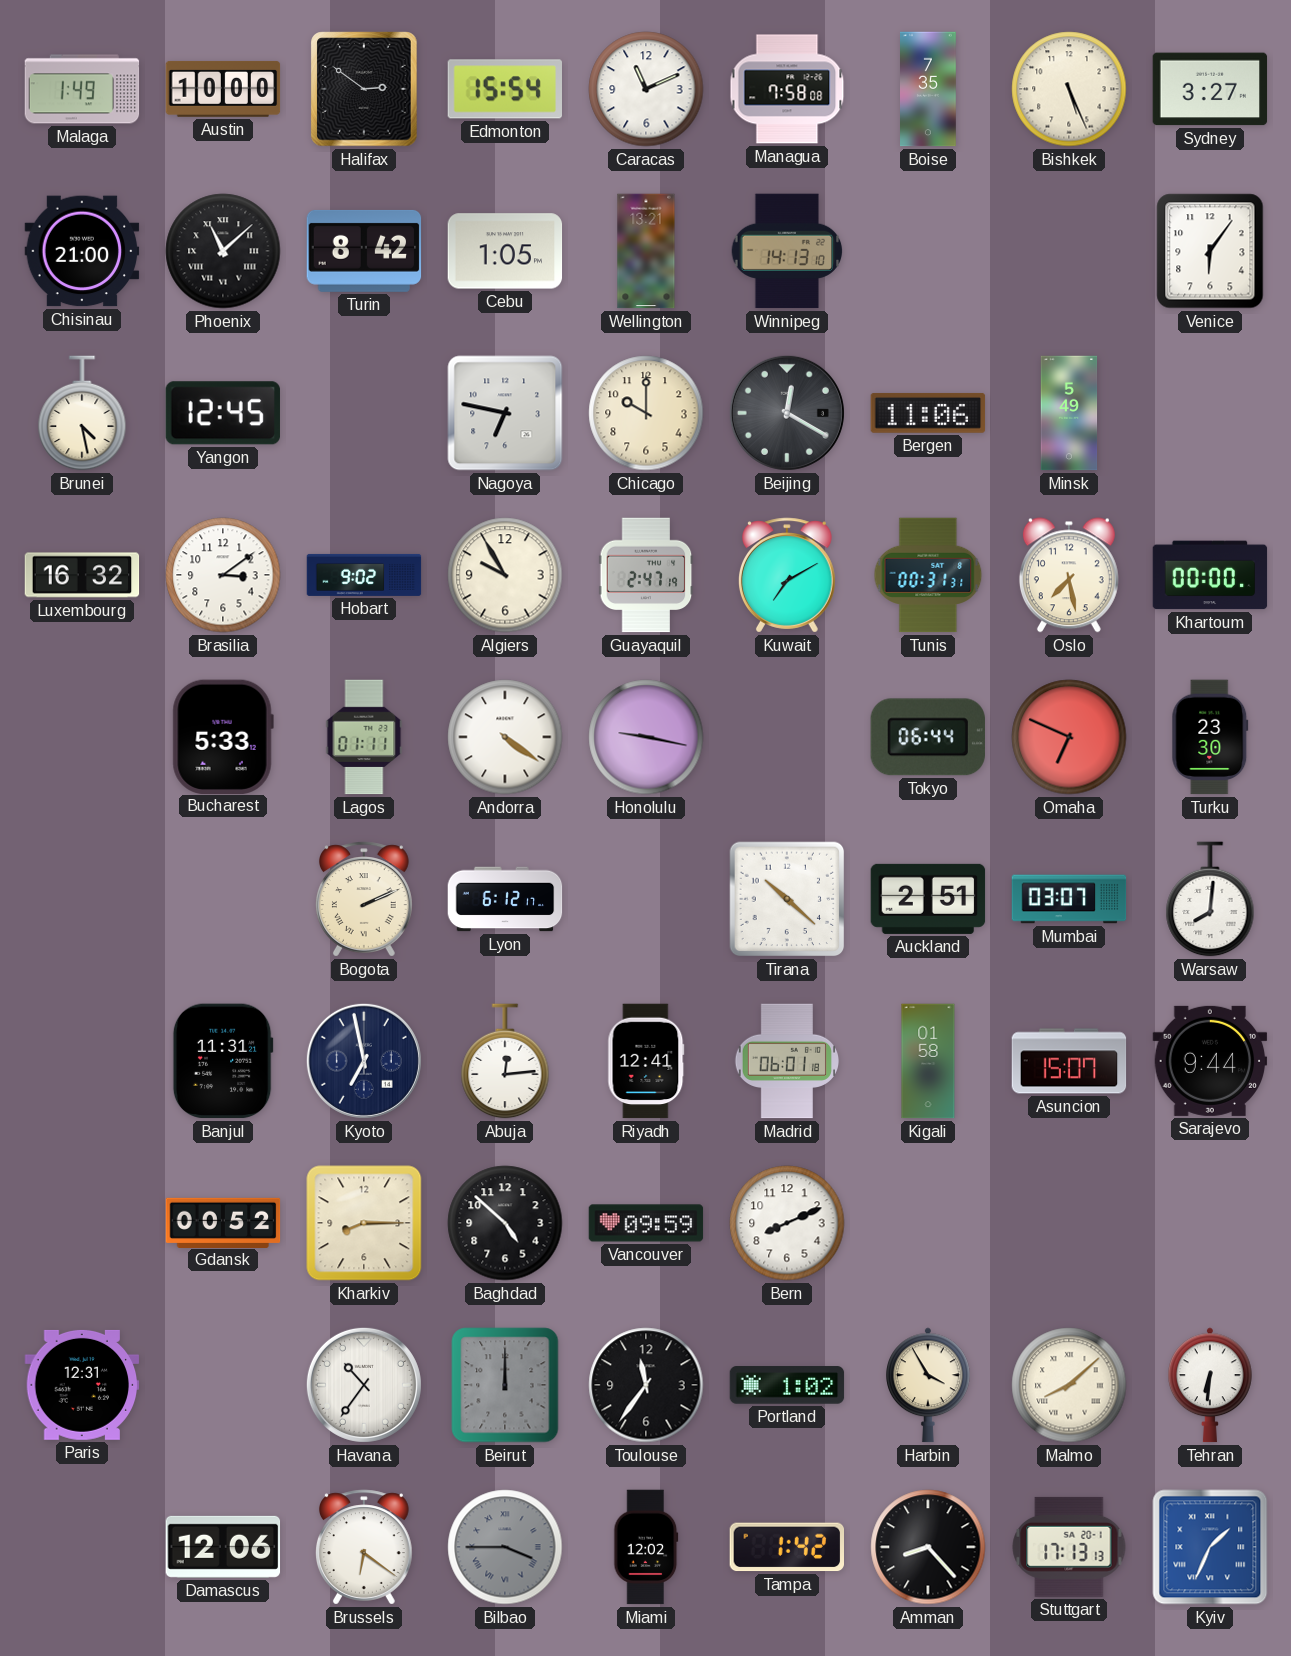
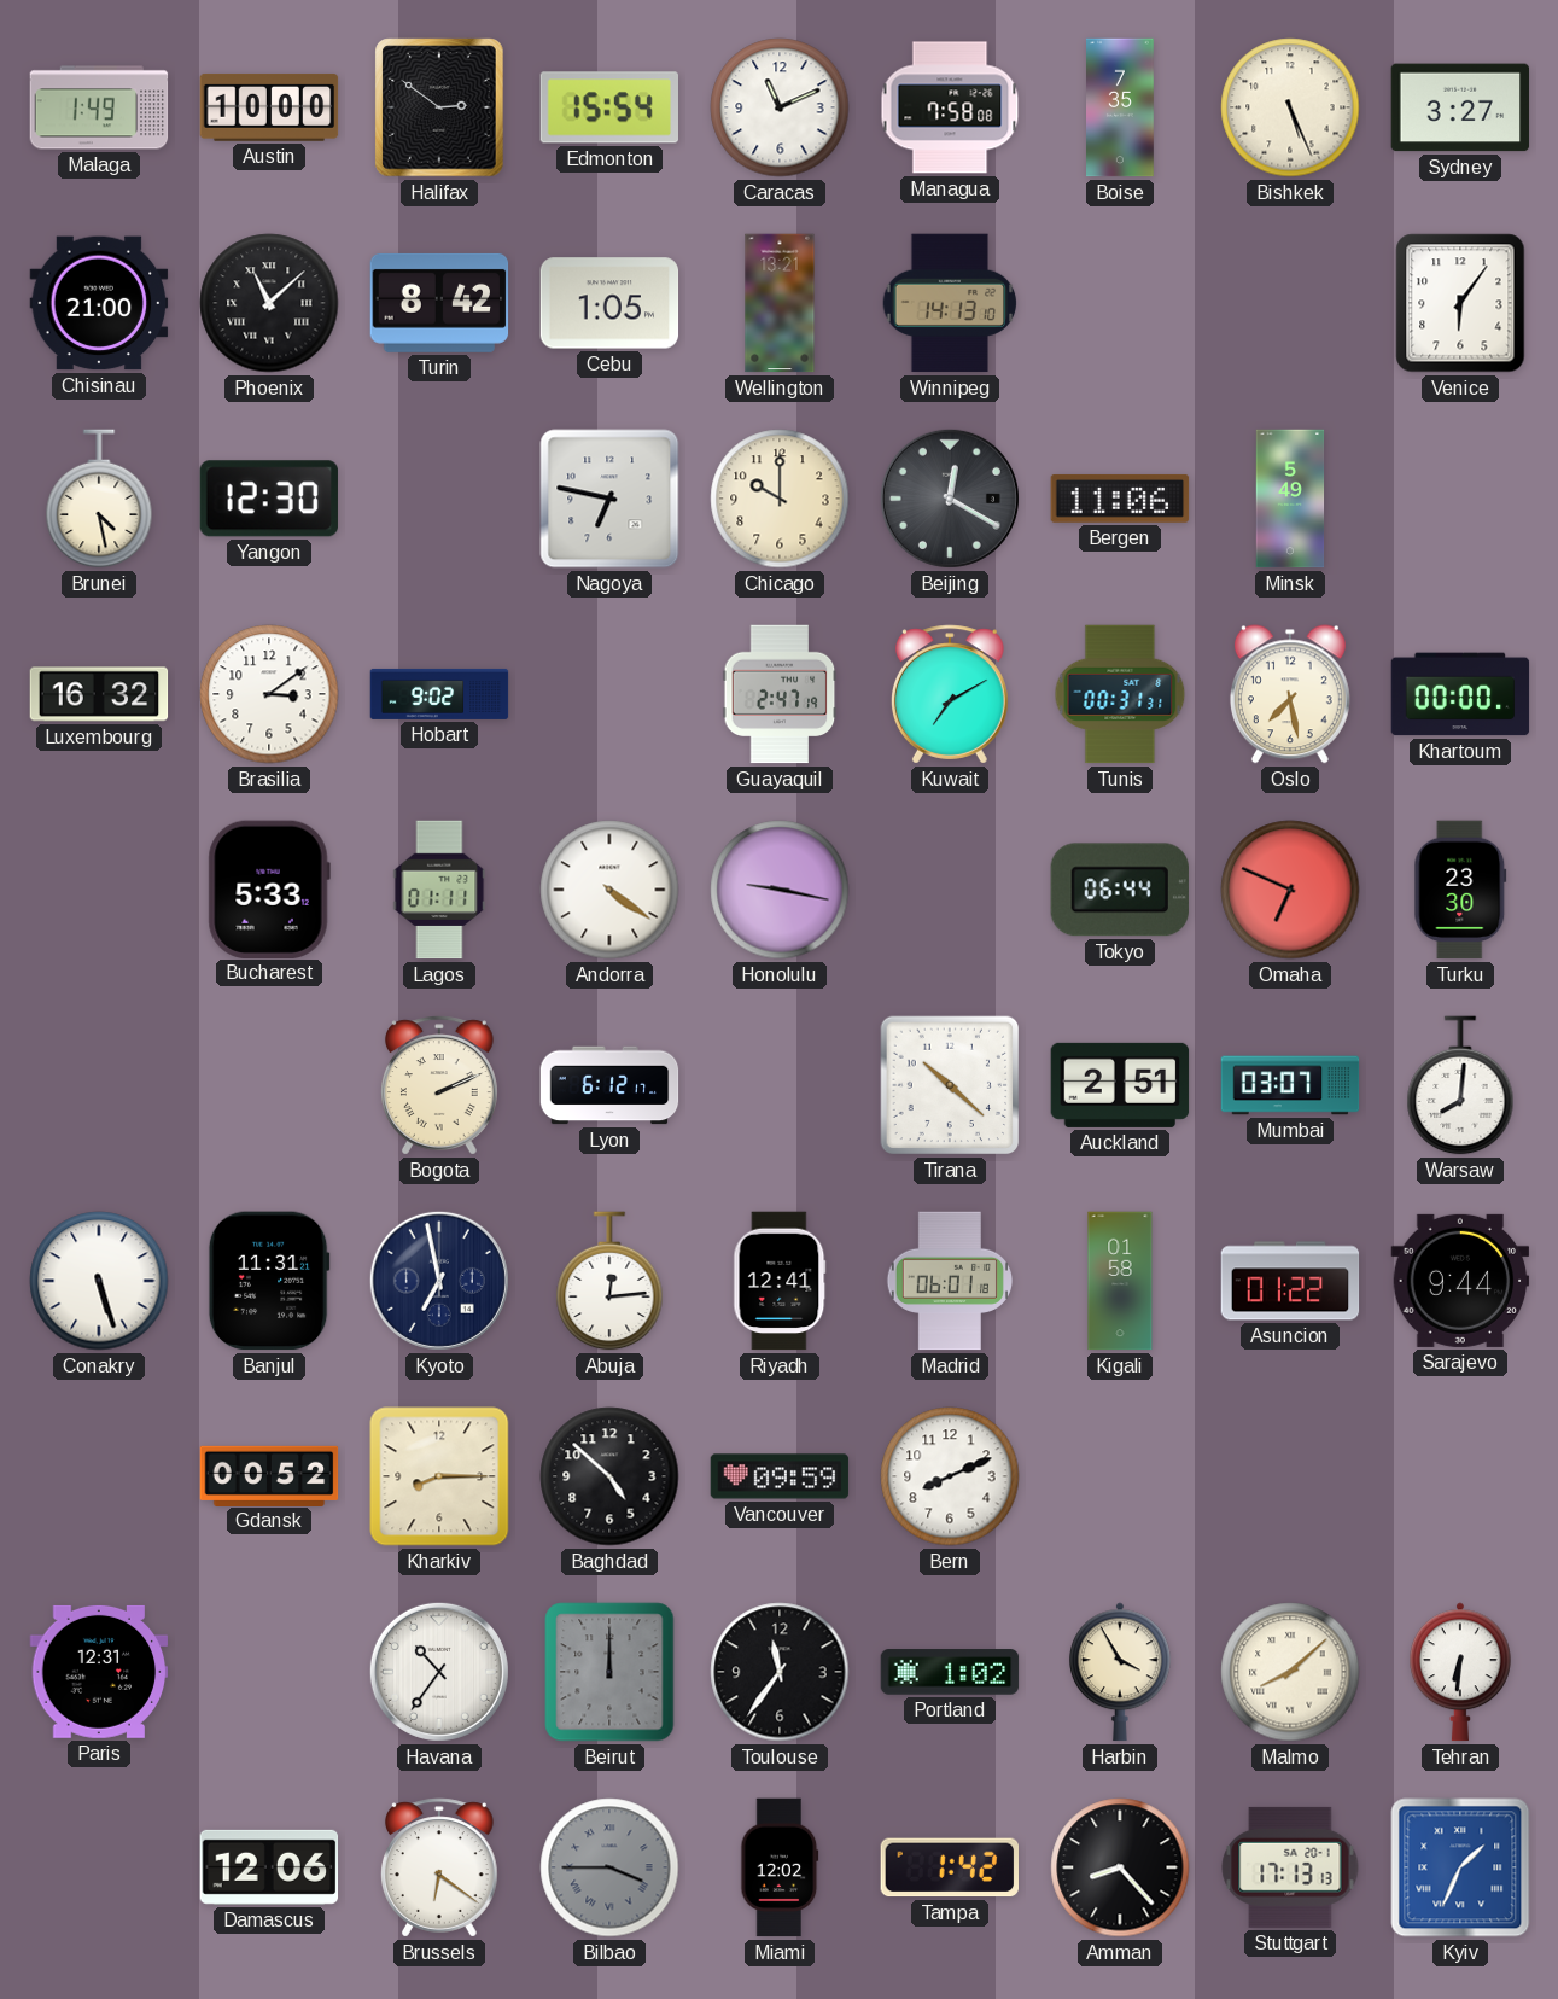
Yangon: 12:45 -> 12:30 (269, 499)
Algiers: 9:55 -> none (505, 575)
Conakry: none -> 5:27 (99, 1281)
Asuncion: 15:07 -> 01:22 (1290, 1281)
